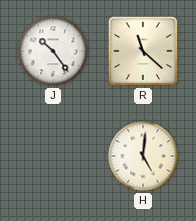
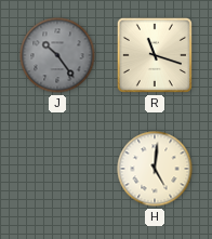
J dial: white -> grey (57, 55)
R: 11:22 -> 11:18 (155, 55)
